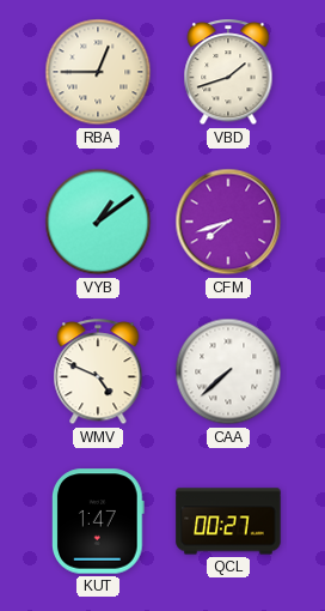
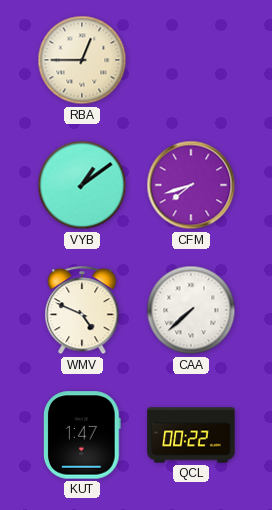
VBD: 1:42 -> none (228, 73)
QCL: 00:27 -> 00:22 (191, 435)
